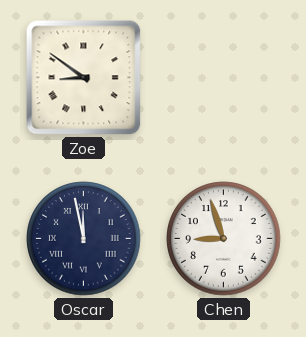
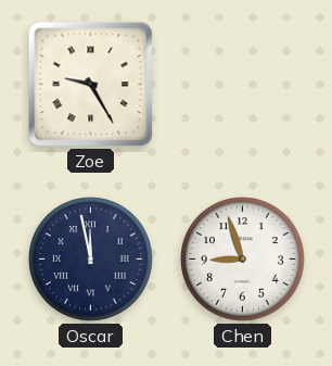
Zoe: 8:51 -> 9:25 (91, 85)
